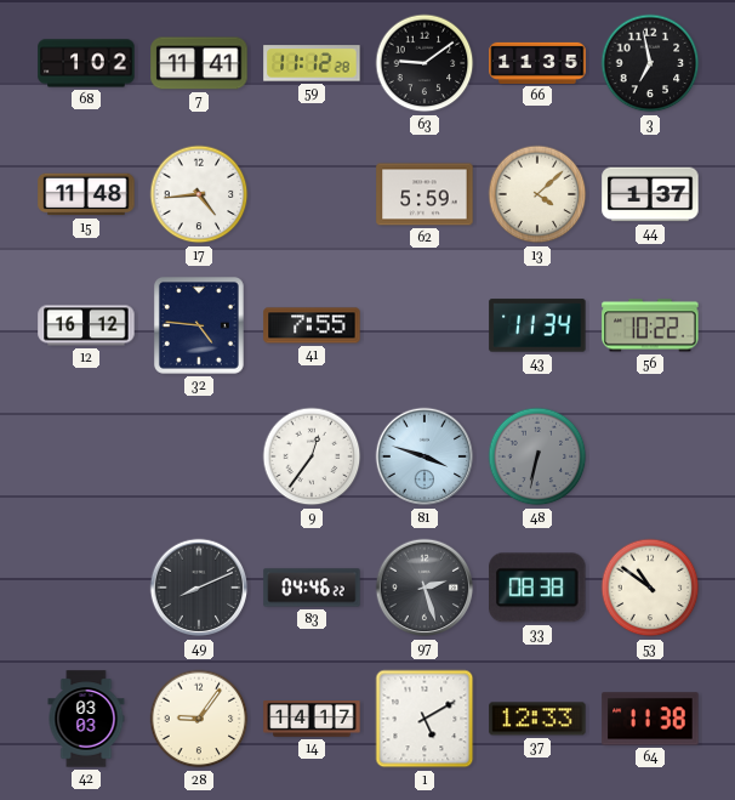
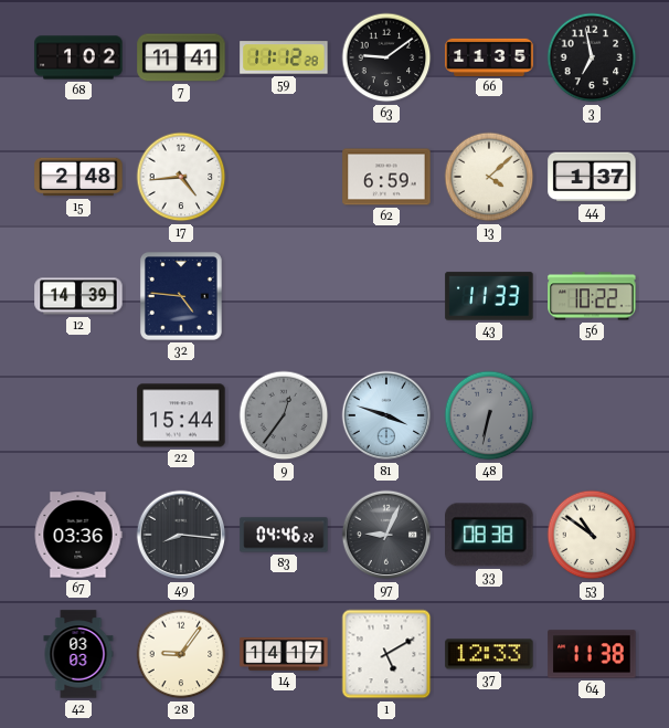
15: 11:48 -> 2:48 (78, 177)
62: 5:59 -> 6:59 (386, 177)
12: 16:12 -> 14:39 (78, 296)
41: 7:55 -> none (312, 325)
43: 11:34 -> 11:33 (489, 296)
22: none -> 15:44 (181, 415)
9 dial: white -> grey (284, 415)
67: none -> 03:36 (78, 535)
49: 8:11 -> 8:16 (181, 535)
97: 2:27 -> 9:04 (386, 535)
